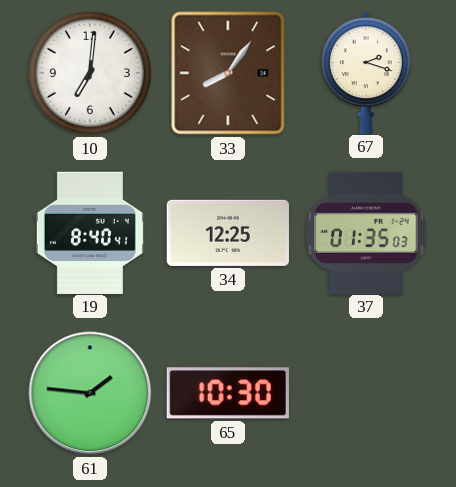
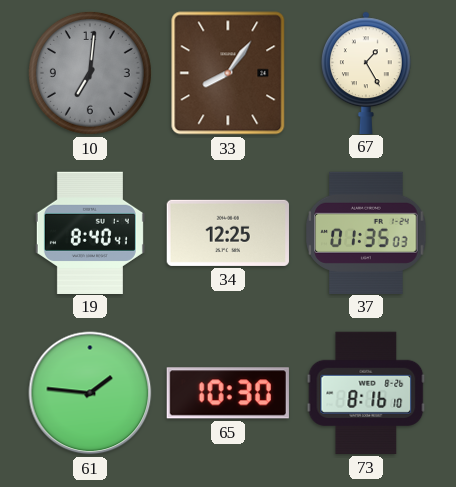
10 dial: white -> grey (90, 73)
67: 2:18 -> 1:25 (367, 72)
73: none -> 8:16 (366, 393)
